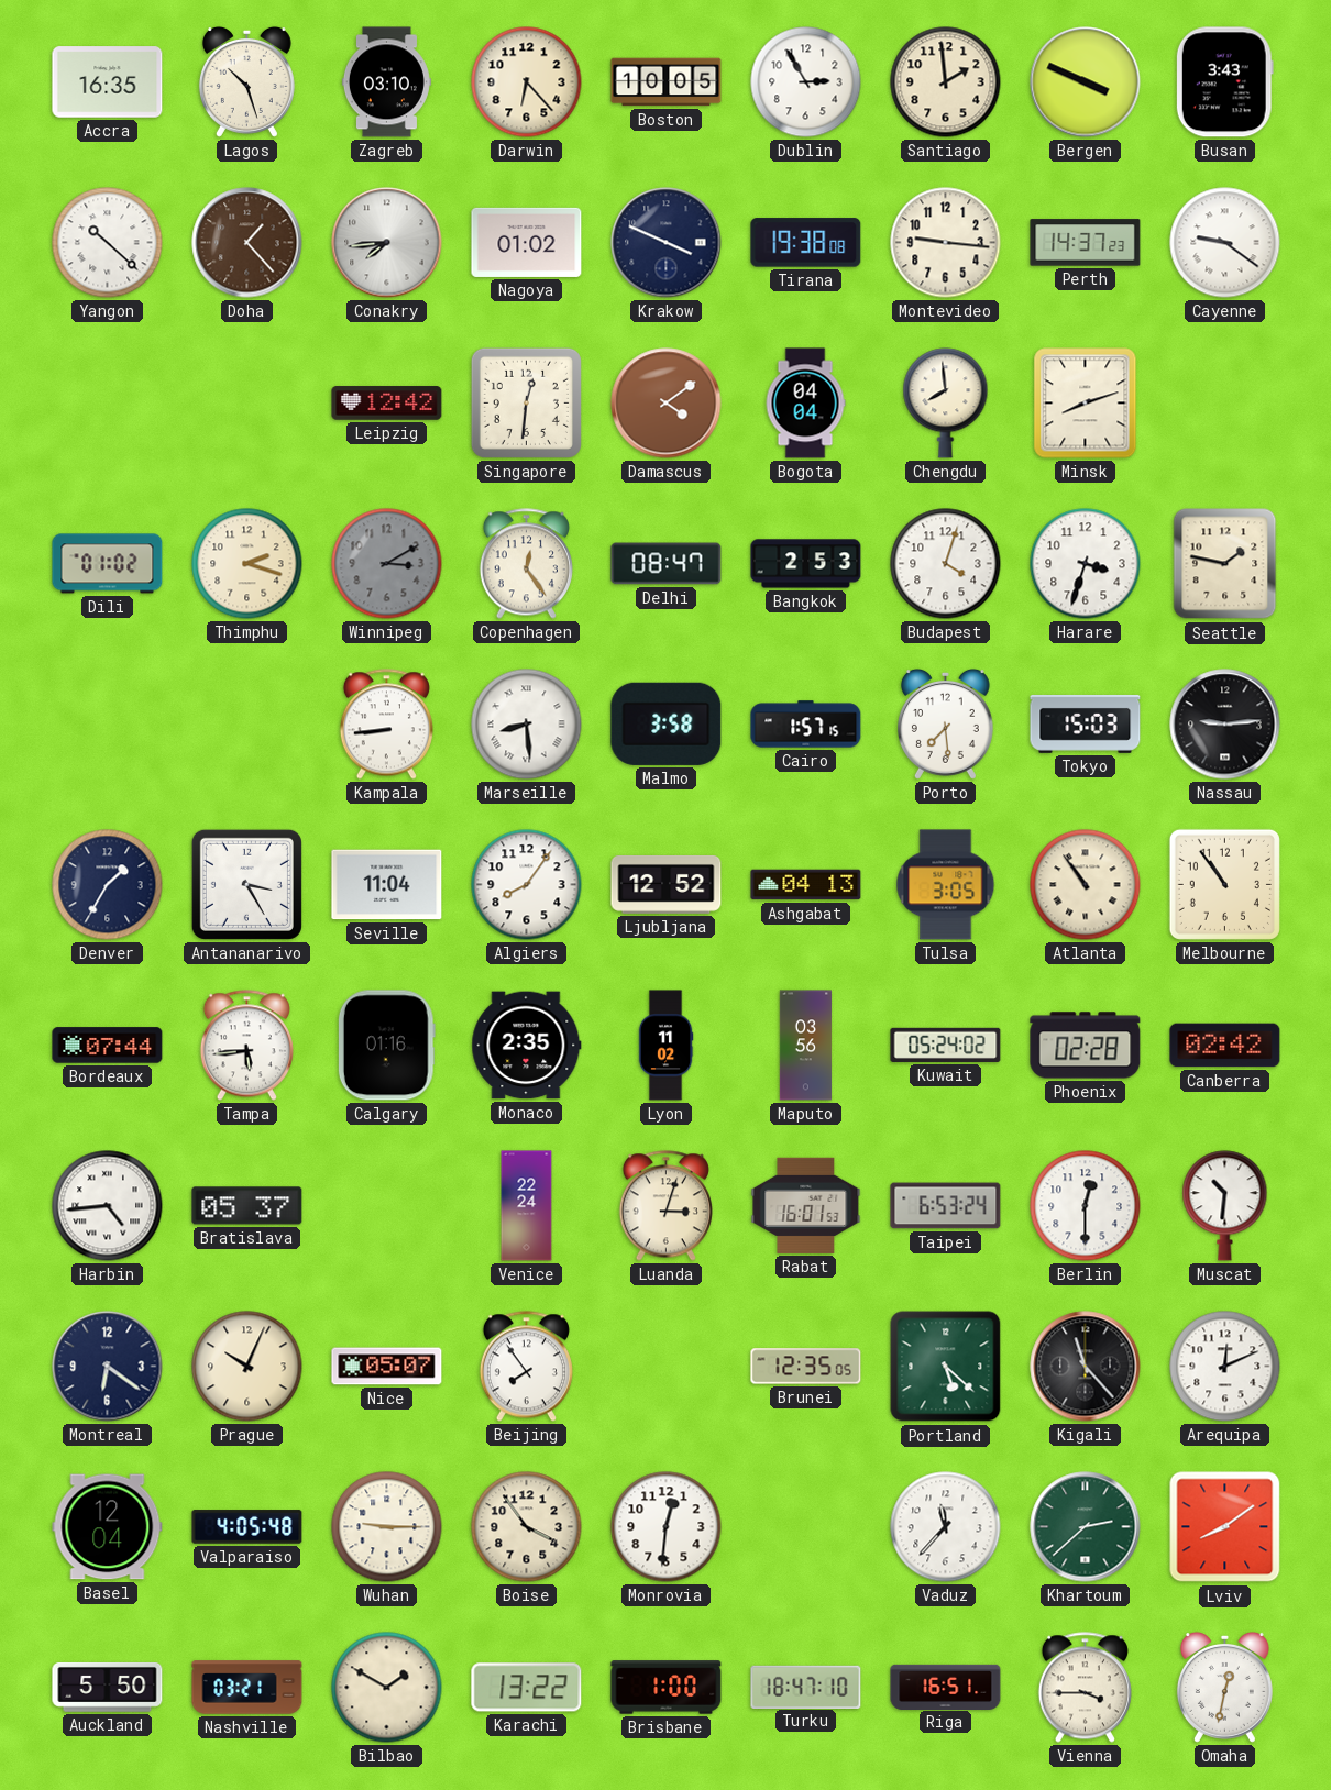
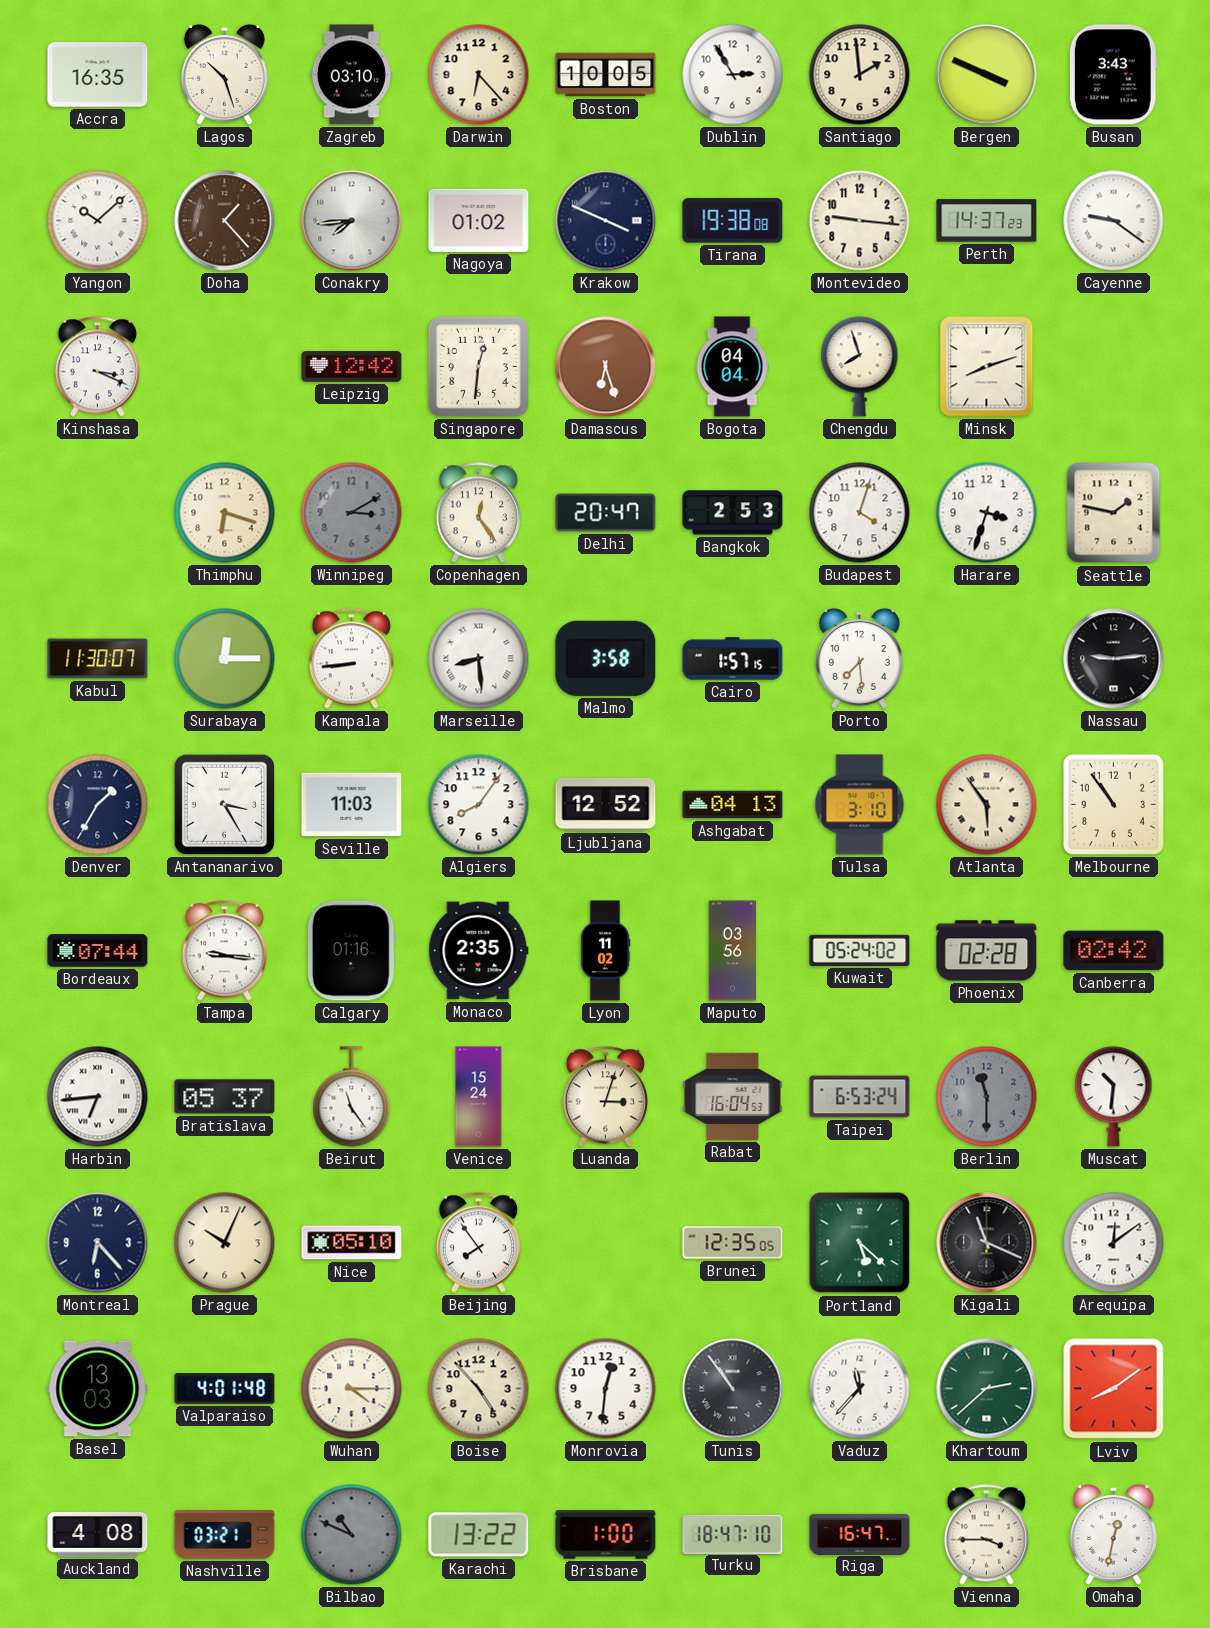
Yangon: 10:22 -> 10:08 (98, 221)
Kinshasa: none -> 3:19 (97, 367)
Damascus: 4:09 -> 6:27 (606, 367)
Chengdu: 7:59 -> 7:57 (860, 367)
Dili: 01:02 -> none (108, 564)
Thimphu: 2:18 -> 6:18 (225, 513)
Delhi: 08:47 -> 20:47 (606, 513)
Kabul: none -> 11:30 (98, 659)
Surabaya: none -> 12:15 (225, 659)
Tokyo: 15:03 -> none (1086, 723)
Seville: 11:04 -> 11:03 (352, 805)
Tulsa: 3:05 -> 3:10 (860, 805)
Atlanta: 10:54 -> 5:54 (987, 805)
Tampa: 5:44 -> 9:16 (224, 951)
Harbin: 4:44 -> 6:44 (98, 1097)
Beirut: none -> 11:24 (352, 1097)
Venice: 22:24 -> 15:24 (479, 1097)
Rabat: 16:01 -> 16:04 (733, 1096)
Berlin: 12:30 -> 11:30 (987, 1097)
Berlin dial: white -> grey (987, 1097)
Montreal: 6:21 -> 6:23 (98, 1243)
Nice: 05:07 -> 05:10 (352, 1243)
Kigali: 11:23 -> 11:19 (987, 1243)
Arequipa: 12:11 -> 12:09 (1114, 1243)
Basel: 12:04 -> 13:03 (98, 1389)
Valparaiso: 4:05 -> 4:01 (225, 1389)
Wuhan: 9:15 -> 4:15 (352, 1389)
Boise: 3:54 -> 4:53 (479, 1389)
Tunis: none -> 10:54 (733, 1389)
Auckland: 5:50 -> 4:08 (98, 1534)
Bilbao: 1:50 -> 10:49 (352, 1535)
Bilbao dial: cream -> grey (352, 1535)
Riga: 16:51 -> 16:47 (860, 1534)
